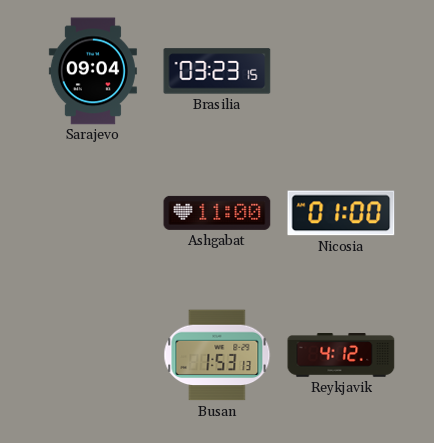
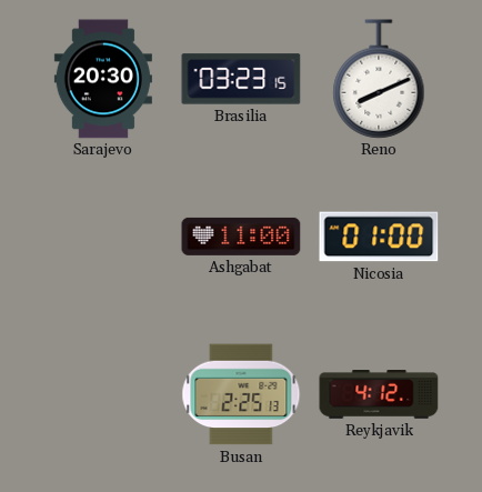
Sarajevo: 09:04 -> 20:30 (103, 79)
Reno: none -> 8:11 (379, 79)
Busan: 1:53 -> 2:25 (241, 394)
